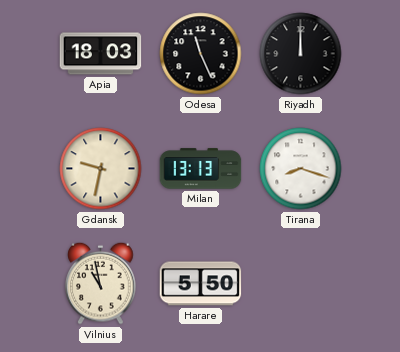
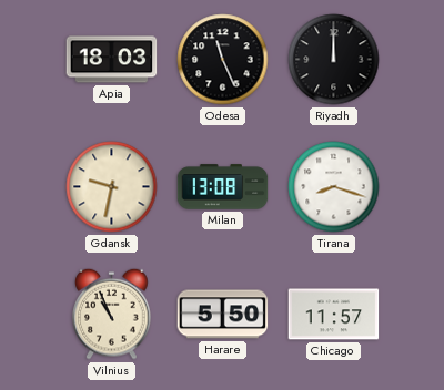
Milan: 13:13 -> 13:08 (223, 187)
Vilnius: 10:58 -> 10:56 (112, 314)
Chicago: none -> 11:57 (334, 315)
